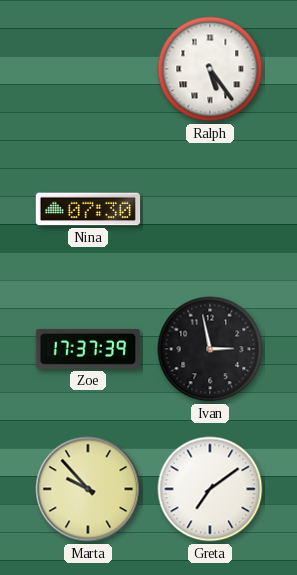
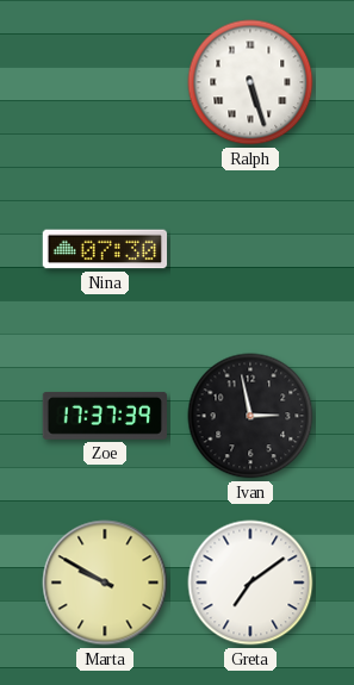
Ralph: 5:24 -> 5:27 (250, 82)
Marta: 9:53 -> 9:50 (105, 583)
